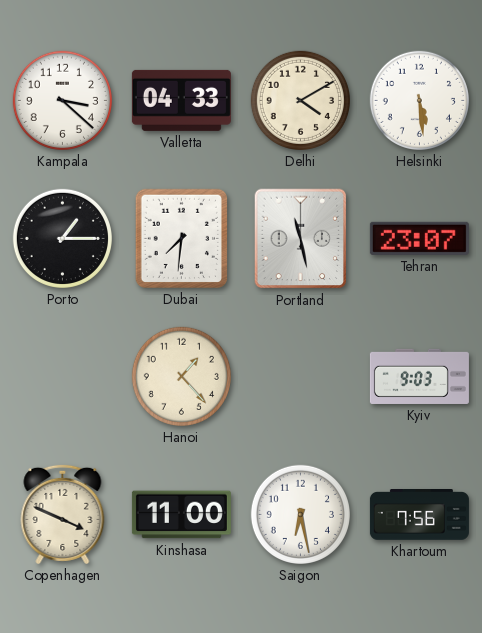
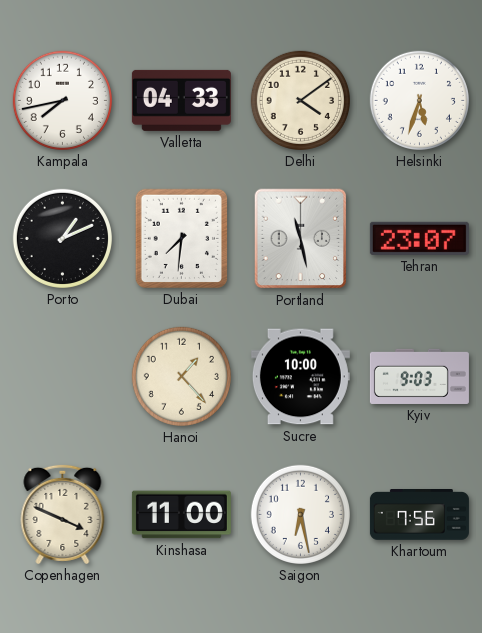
Kampala: 3:22 -> 7:43 (62, 100)
Delhi: 4:10 -> 4:09 (300, 100)
Helsinki: 5:29 -> 5:33 (419, 100)
Porto: 1:15 -> 1:11 (62, 238)
Sucre: none -> 10:00 (300, 377)
